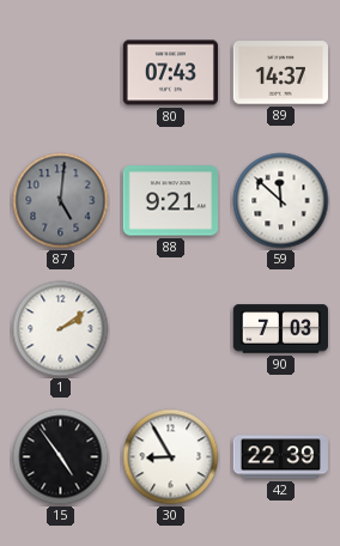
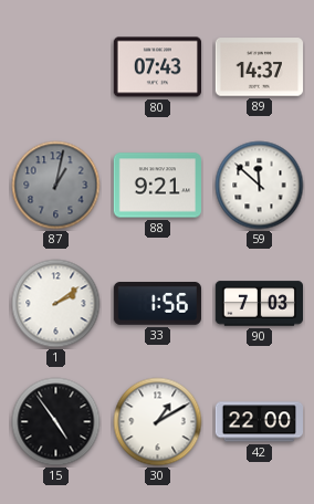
87: 5:01 -> 1:02 (56, 186)
33: none -> 1:56 (157, 304)
30: 8:55 -> 1:10 (158, 422)
42: 22:39 -> 22:00 (259, 422)
